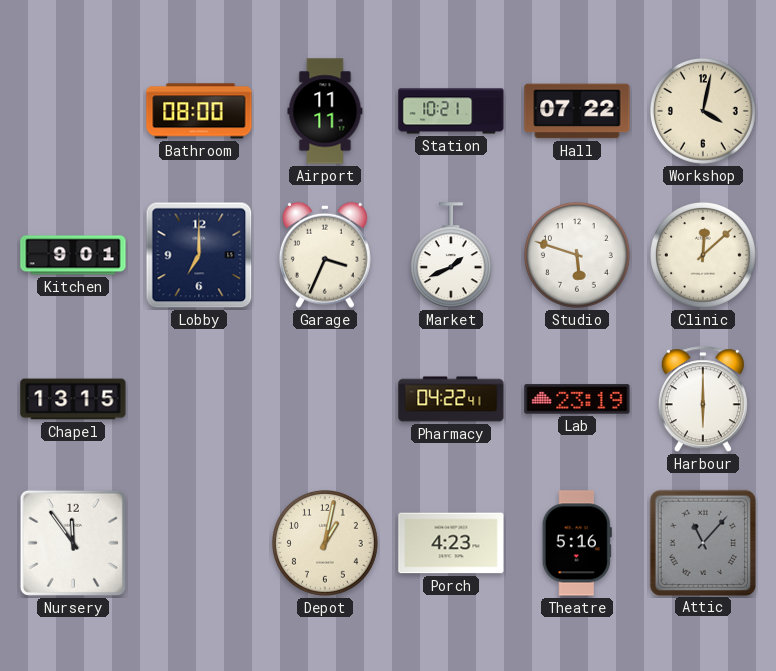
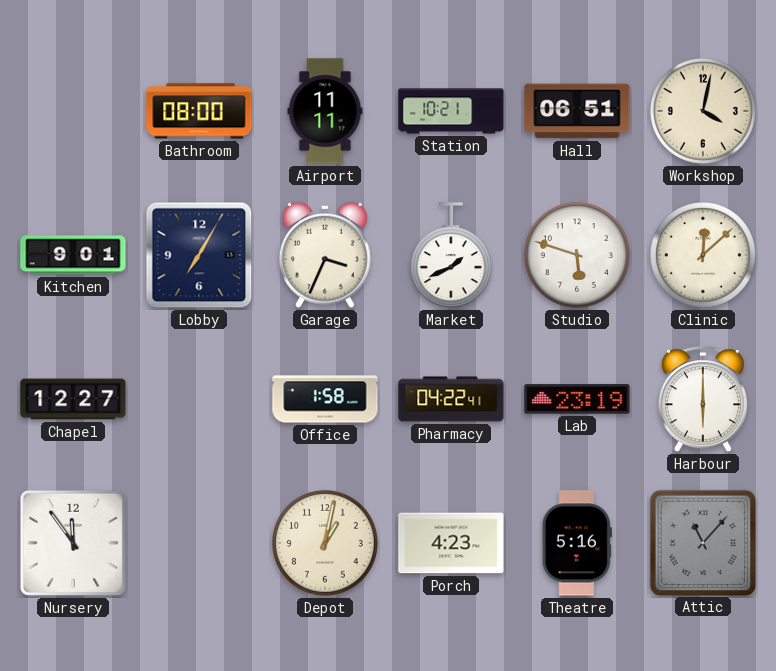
Hall: 07:22 -> 06:51 (577, 111)
Lobby: 7:00 -> 7:05 (199, 255)
Chapel: 13:15 -> 12:27 (73, 399)
Office: none -> 1:58 (325, 399)
